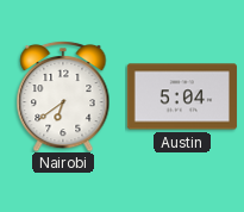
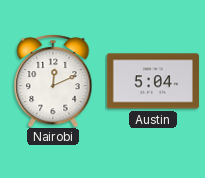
Nairobi: 6:39 -> 12:11 (53, 81)
